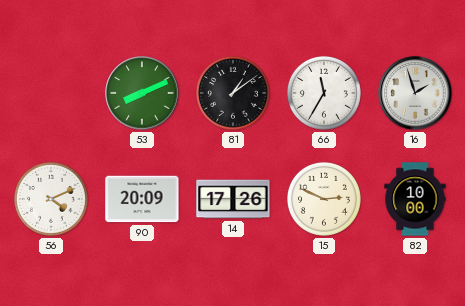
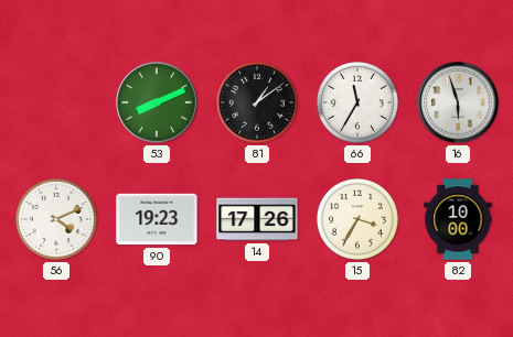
16: 1:57 -> 5:57 (458, 102)
90: 20:09 -> 19:23 (157, 219)
15: 2:49 -> 3:35 (357, 219)
